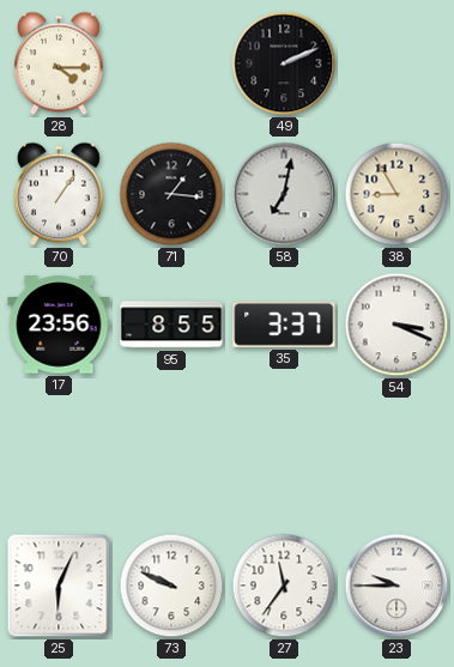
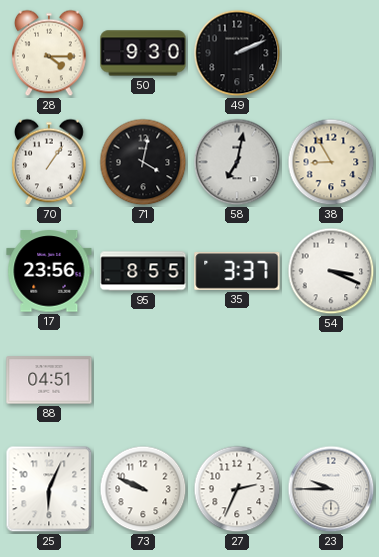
50: none -> 9:30 (143, 53)
71: 1:16 -> 4:02 (143, 162)
88: none -> 04:51 (49, 380)
27: 11:36 -> 2:34 (237, 489)
